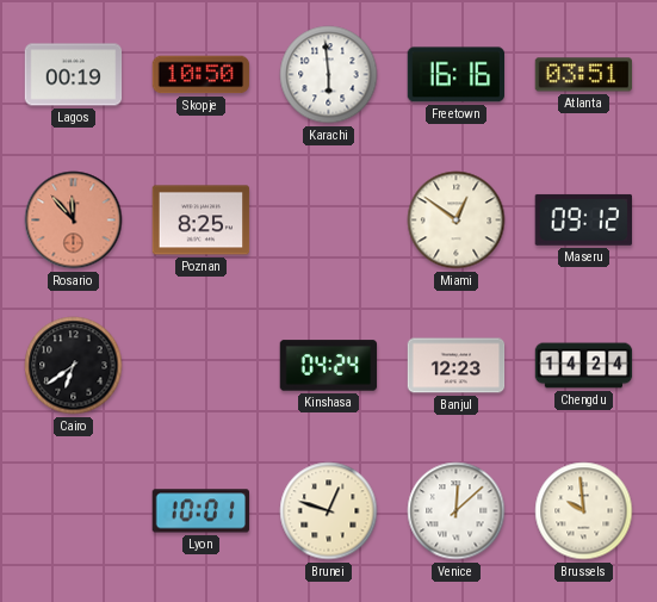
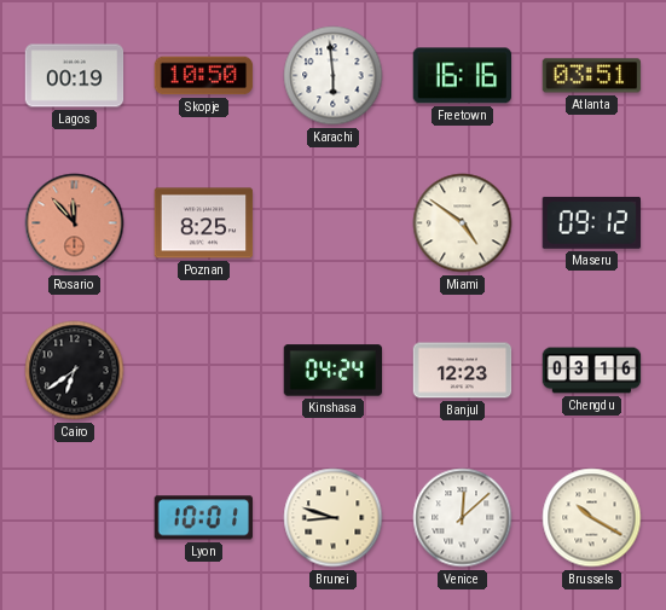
Miami: 12:51 -> 4:51 (463, 223)
Chengdu: 14:24 -> 03:16 (592, 371)
Brunei: 12:48 -> 8:48 (334, 518)
Brussels: 9:59 -> 10:20 (592, 518)
